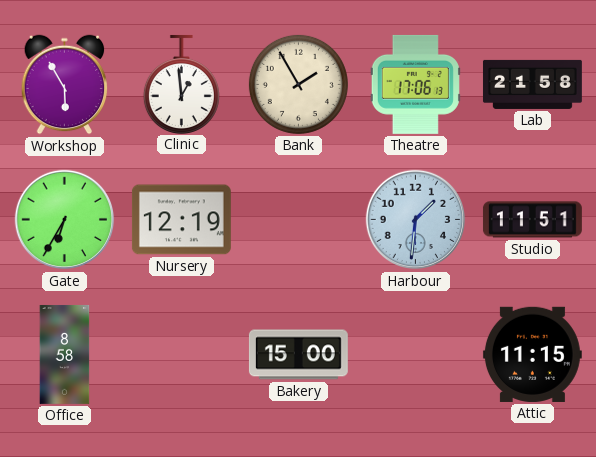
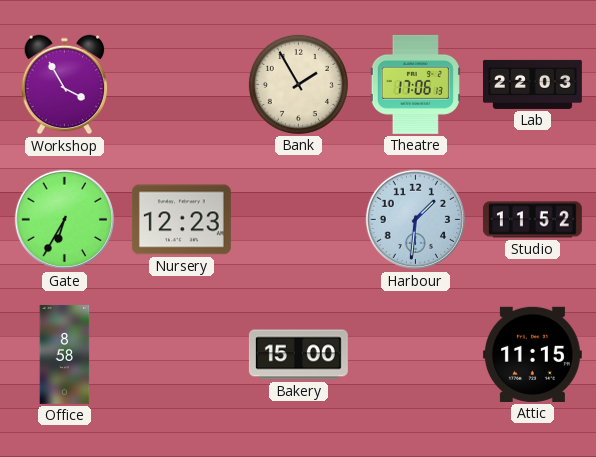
Workshop: 5:55 -> 3:55 (65, 85)
Clinic: 12:59 -> none (181, 84)
Lab: 21:58 -> 22:03 (532, 84)
Nursery: 12:19 -> 12:23 (181, 220)
Studio: 11:51 -> 11:52 (532, 220)
